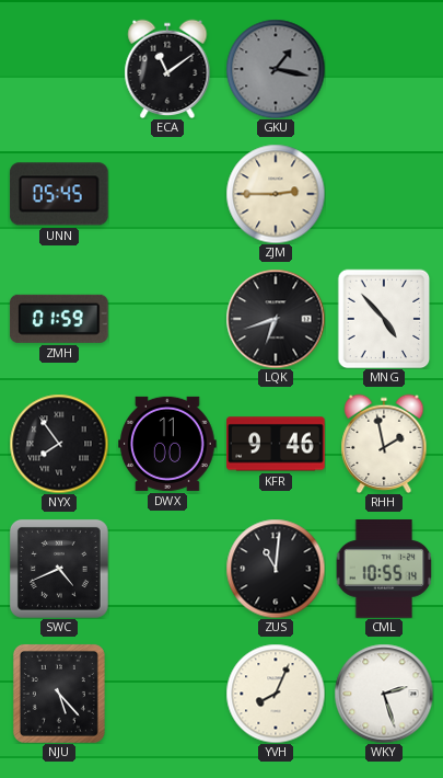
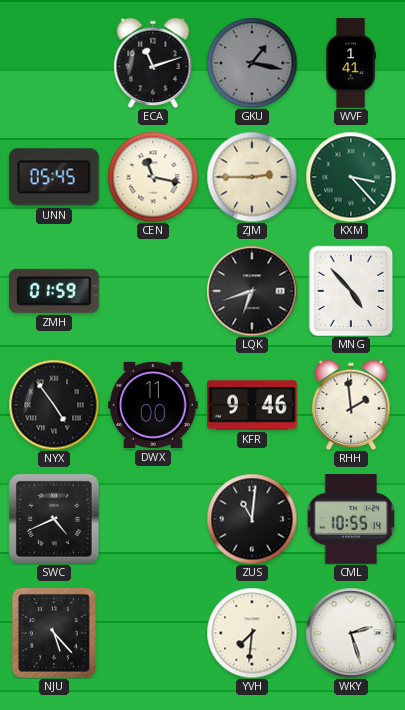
ECA: 11:09 -> 11:12 (153, 63)
WVF: none -> 1:41 (351, 63)
CEN: none -> 11:17 (153, 177)
KXM: none -> 3:23 (351, 177)
NYX: 7:54 -> 4:54 (54, 405)
RHH: 1:58 -> 1:59 (351, 405)
YVH: 8:04 -> 7:31 (252, 633)
